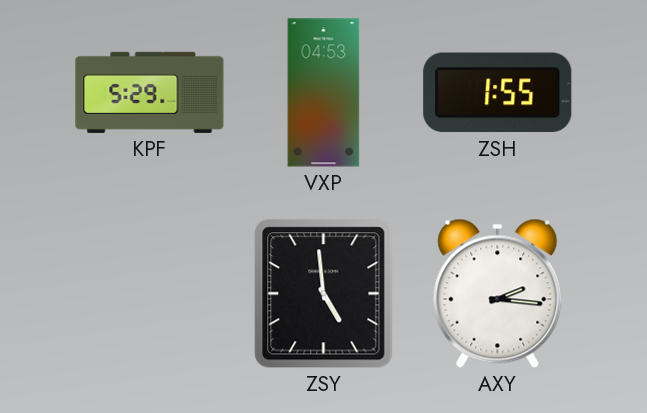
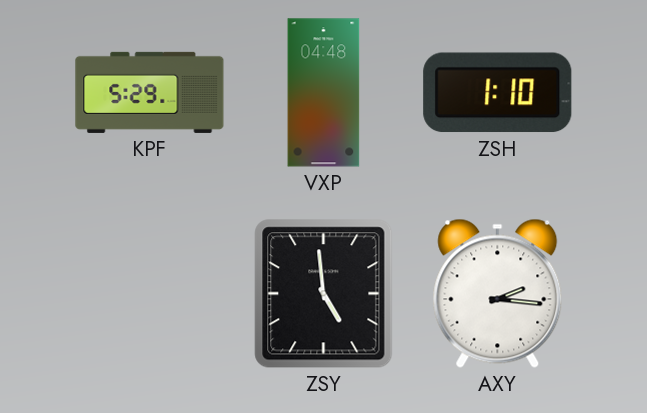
VXP: 04:53 -> 04:48 (324, 93)
ZSH: 1:55 -> 1:10 (498, 93)
